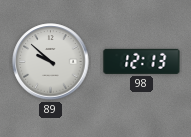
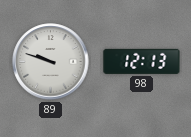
89: 9:52 -> 9:48 (51, 62)
